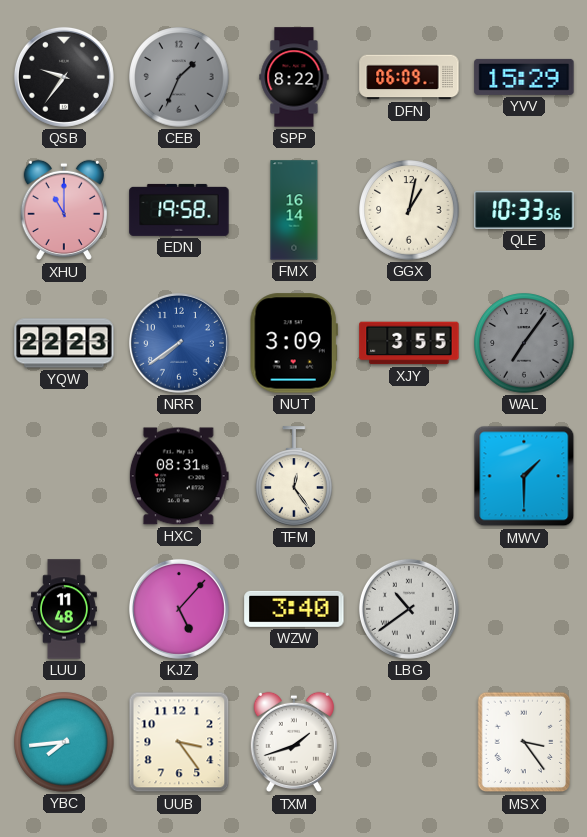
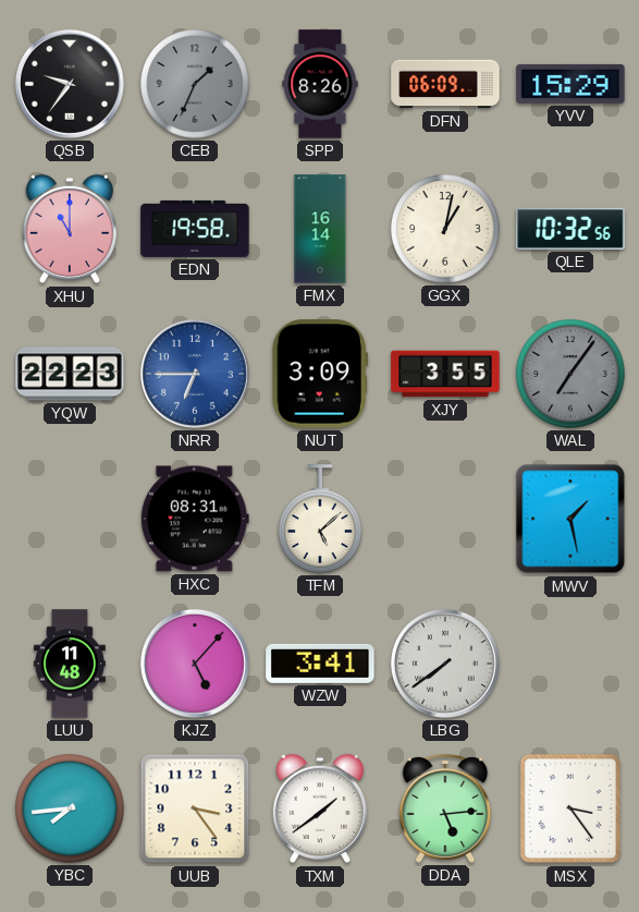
SPP: 8:22 -> 8:26 (320, 84)
QLE: 10:33 -> 10:32 (570, 229)
NRR: 7:39 -> 6:45 (195, 374)
TFM: 12:24 -> 5:08 (321, 519)
MWV: 1:30 -> 1:28 (570, 519)
WZW: 3:40 -> 3:41 (320, 664)
LBG: 10:39 -> 7:39 (445, 664)
TXM: 1:42 -> 1:39 (320, 808)
DDA: none -> 5:14 (445, 810)
